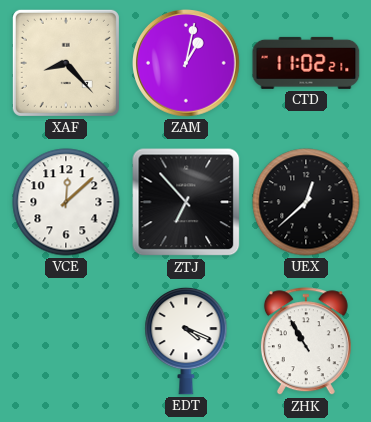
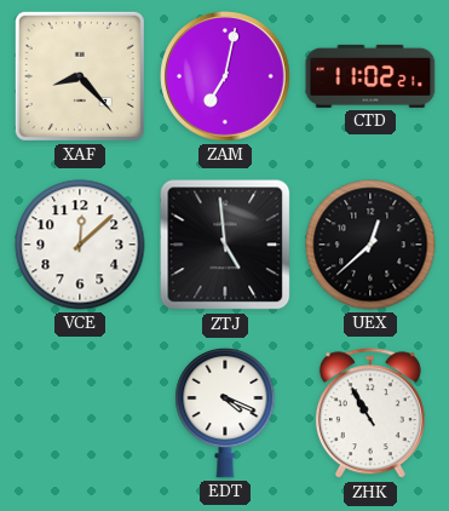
ZAM: 1:02 -> 7:02 (226, 77)
ZTJ: 6:53 -> 4:59 (225, 245)
